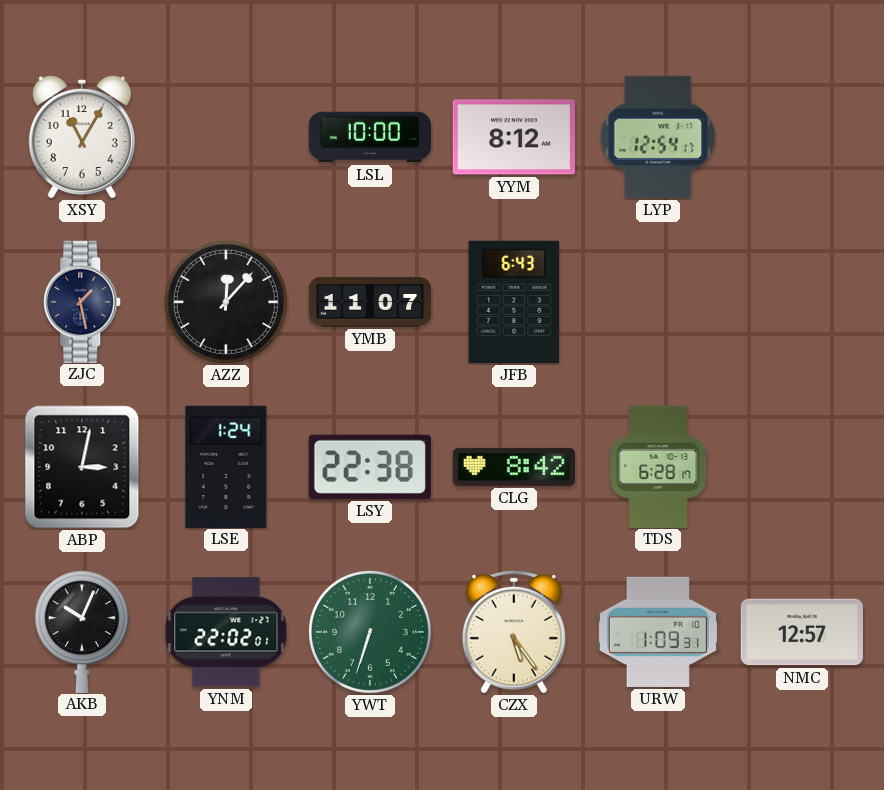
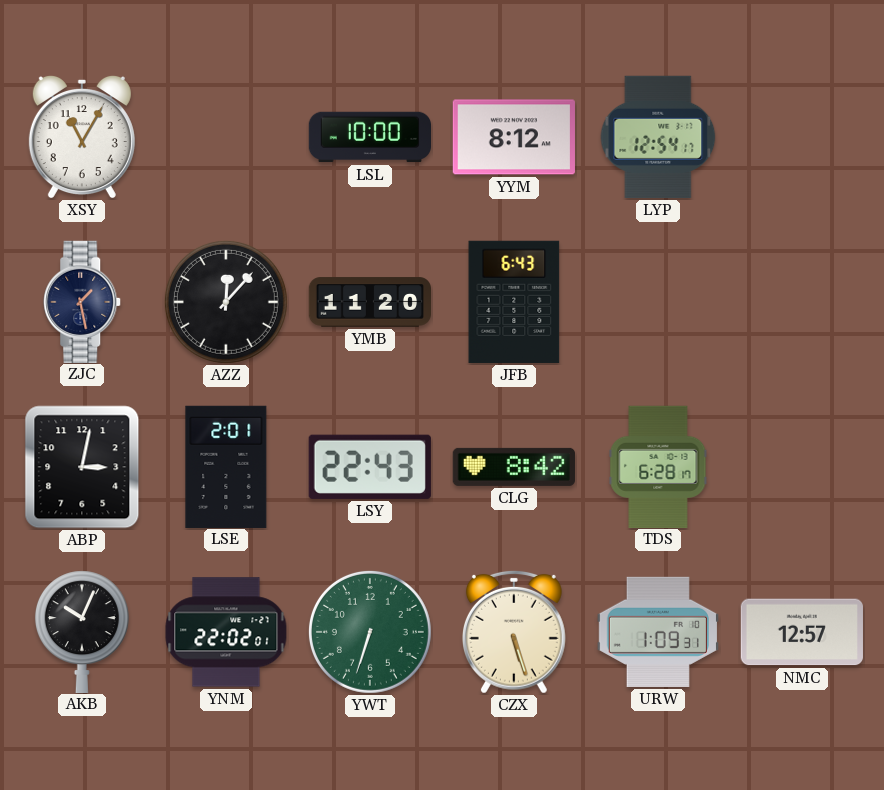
YMB: 11:07 -> 11:20 (370, 302)
LSE: 1:24 -> 2:01 (226, 466)
LSY: 22:38 -> 22:43 (370, 467)
CZX: 5:24 -> 5:27 (514, 632)
